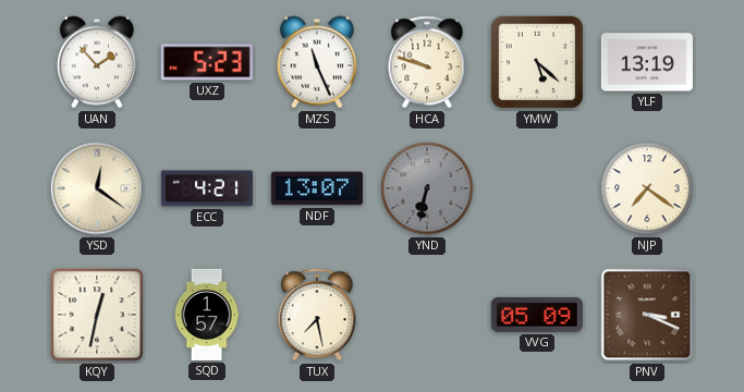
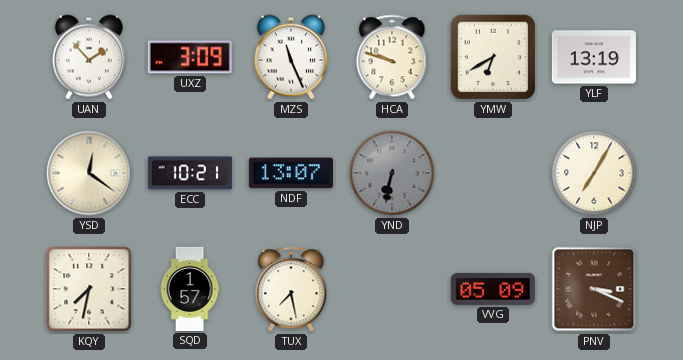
UXZ: 5:23 -> 3:09 (190, 57)
YMW: 5:22 -> 6:40 (493, 57)
ECC: 4:21 -> 10:21 (190, 173)
NJP: 7:21 -> 7:05 (594, 173)
KQY: 12:32 -> 7:32 (89, 289)
